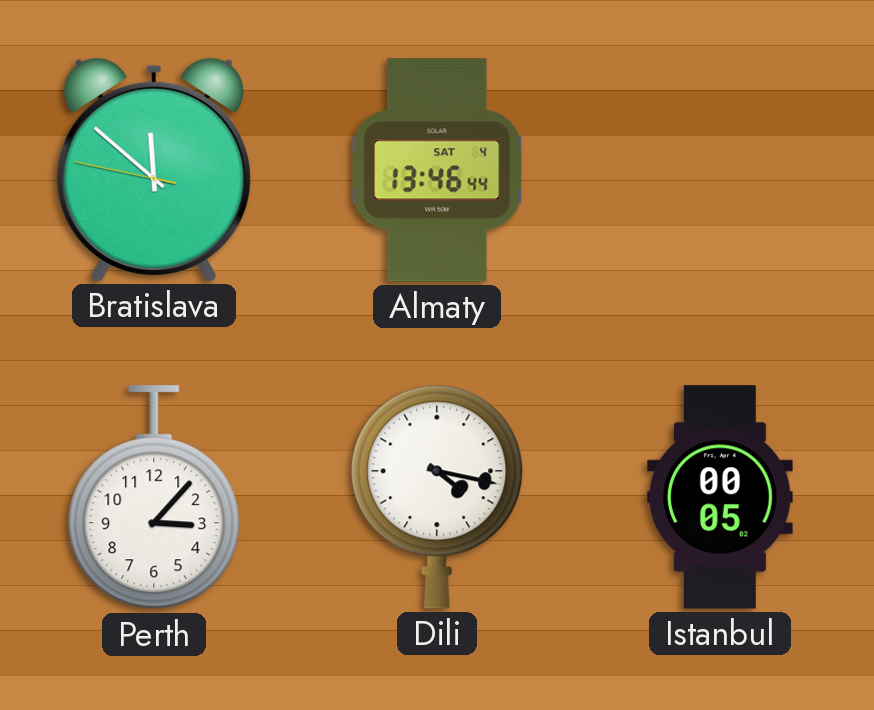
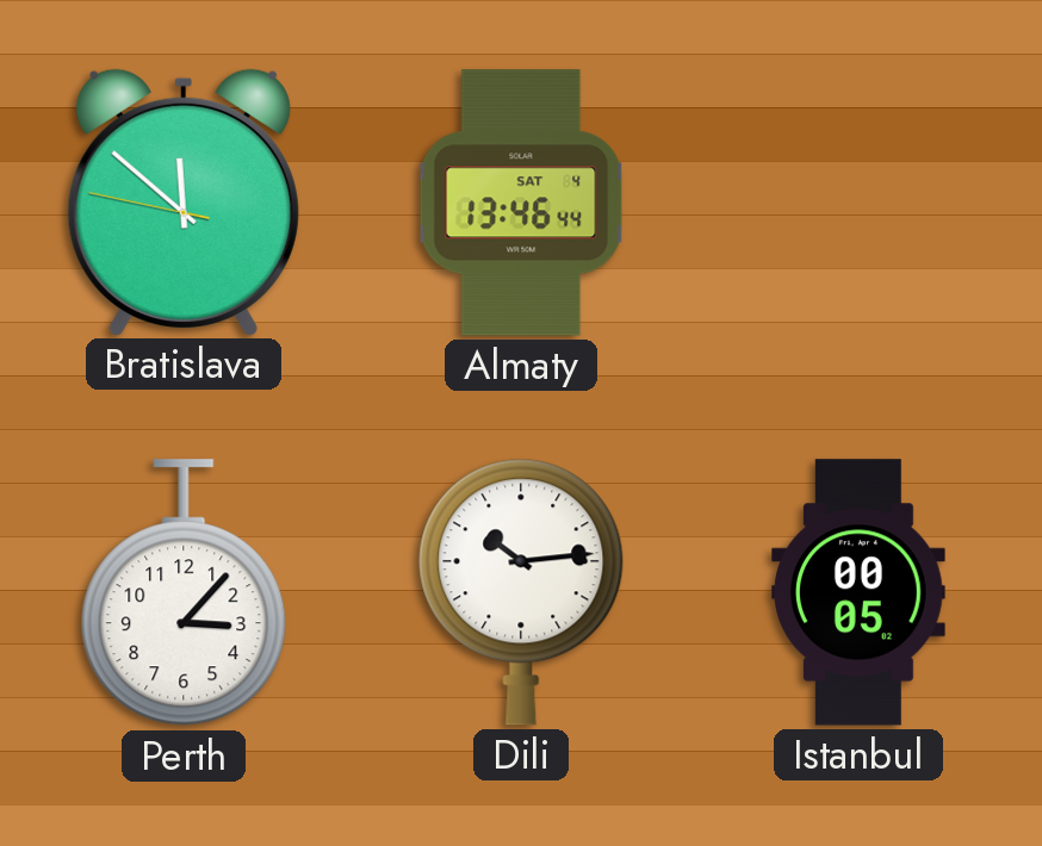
Dili: 4:17 -> 10:14 (521, 592)
